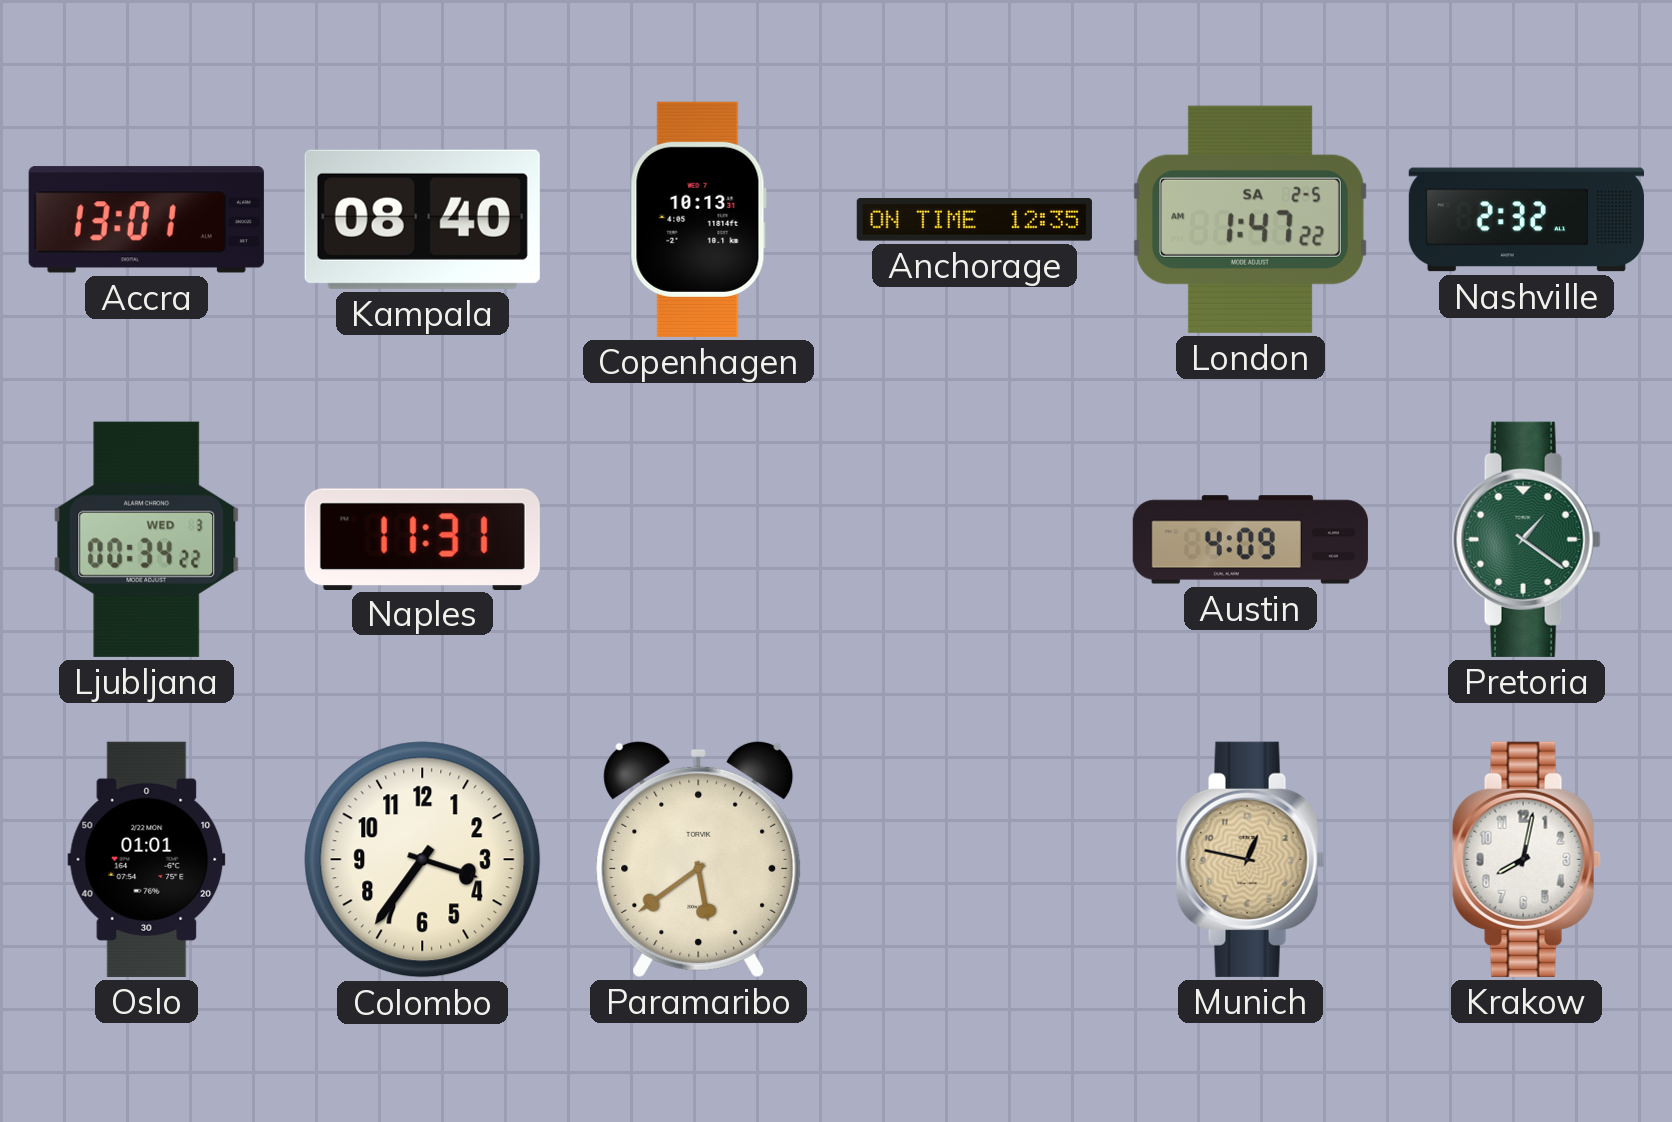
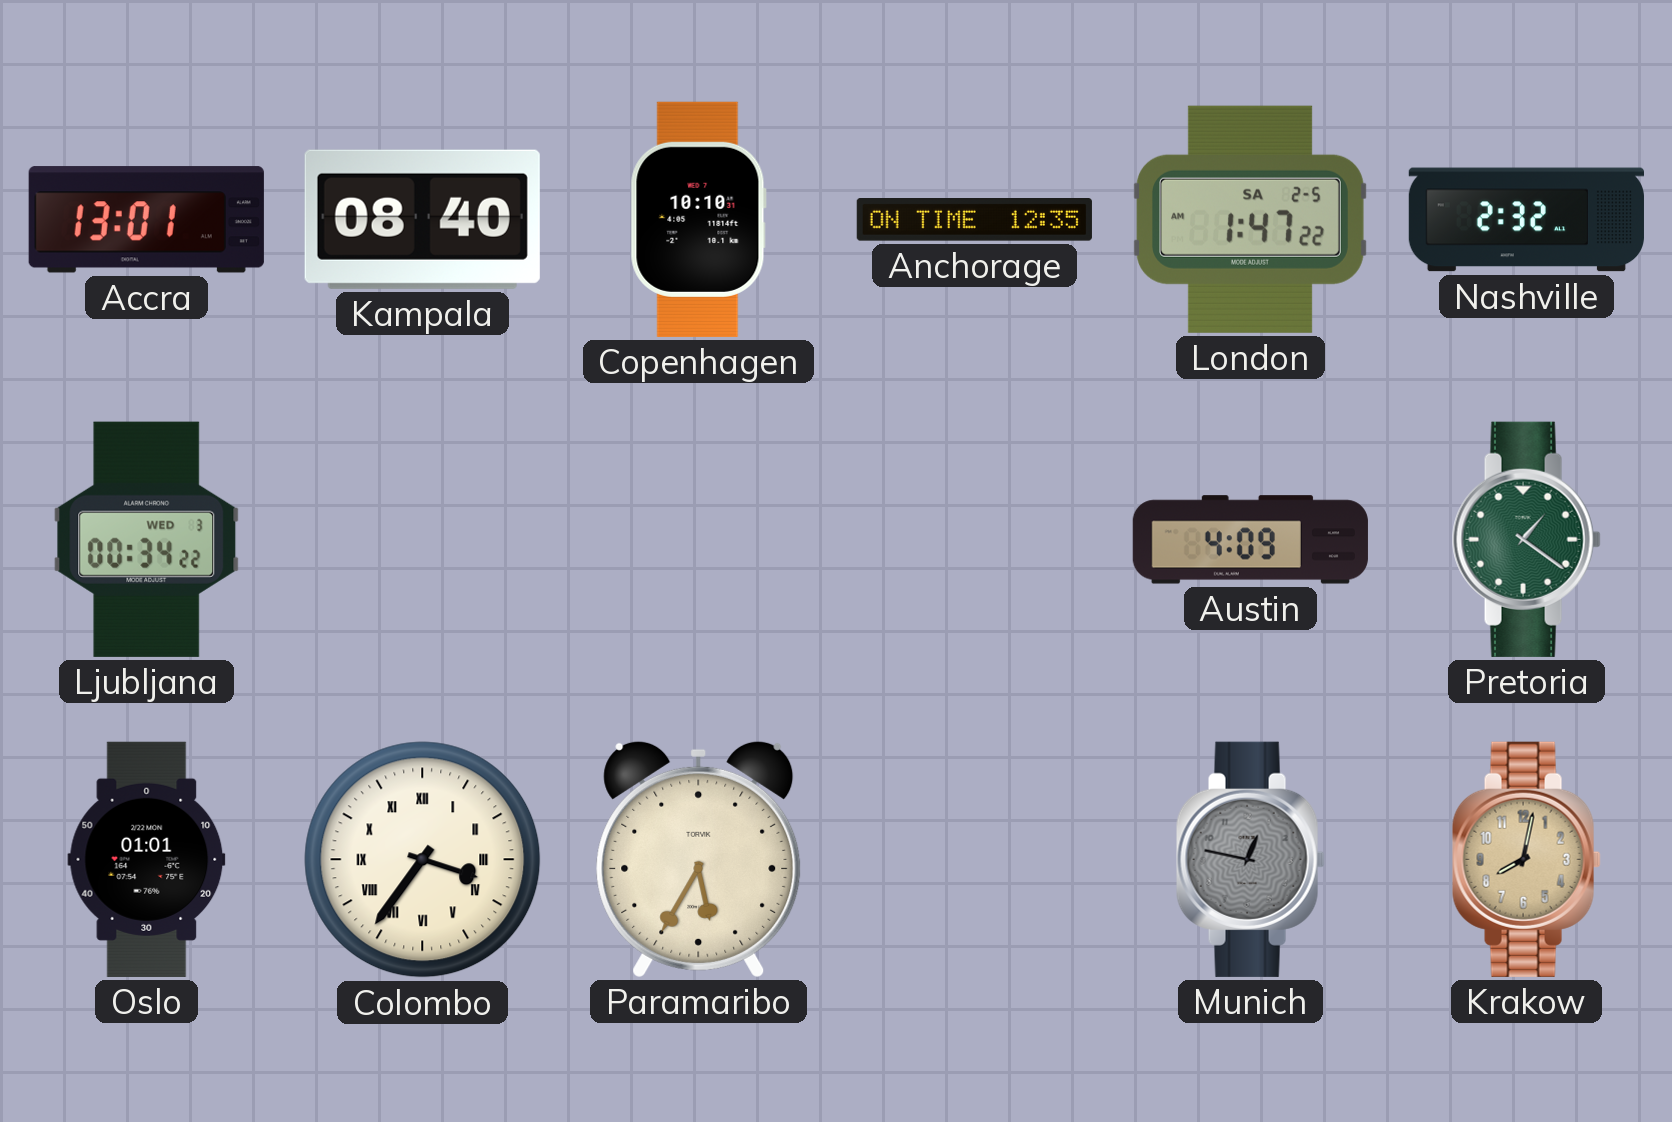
Copenhagen: 10:13 -> 10:10 (698, 219)
Naples: 11:31 -> none (422, 539)
Colombo numerals: Arabic -> Roman (423, 860)
Paramaribo: 5:39 -> 5:35 (699, 859)
Munich dial: champagne -> grey (1250, 859)
Krakow dial: white -> champagne (1526, 859)
